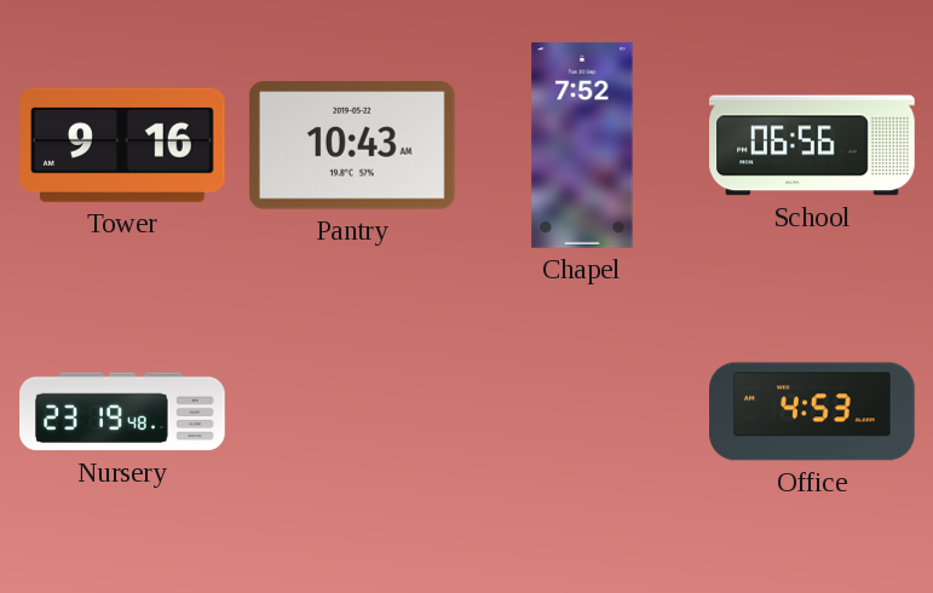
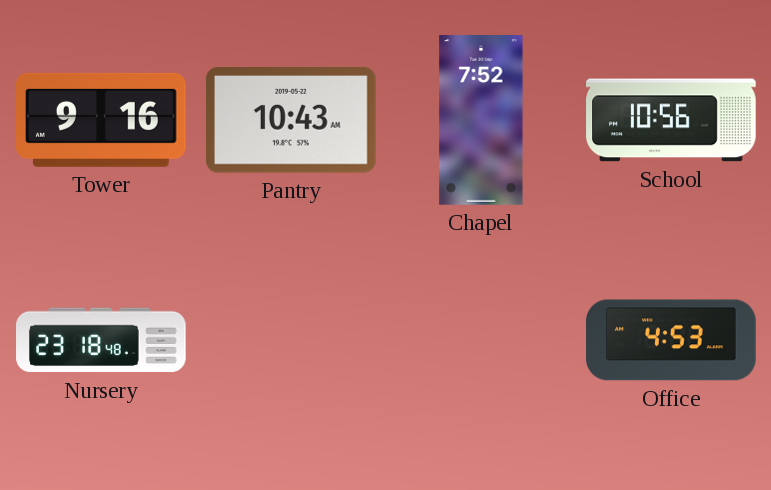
School: 06:56 -> 10:56 (671, 120)
Nursery: 23:19 -> 23:18 (101, 340)
